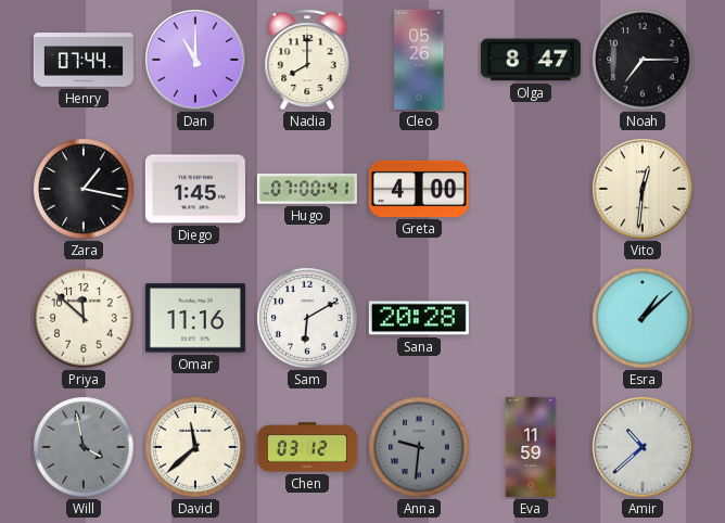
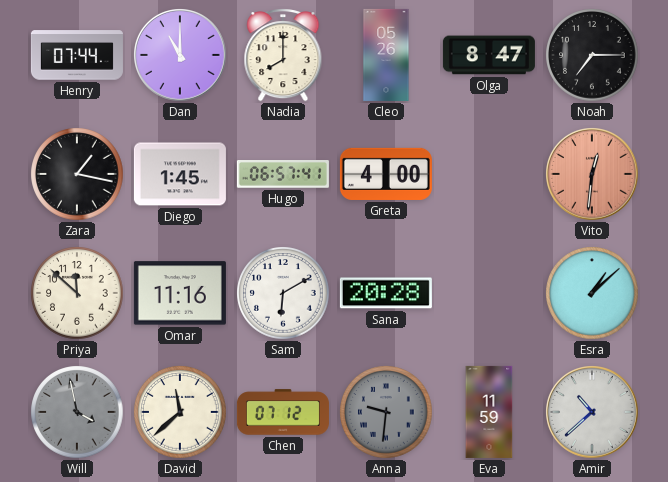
Hugo: 07:00 -> 06:57 (283, 175)
Vito dial: cream -> salmon (593, 175)
Chen: 03:12 -> 07:12 (283, 412)
